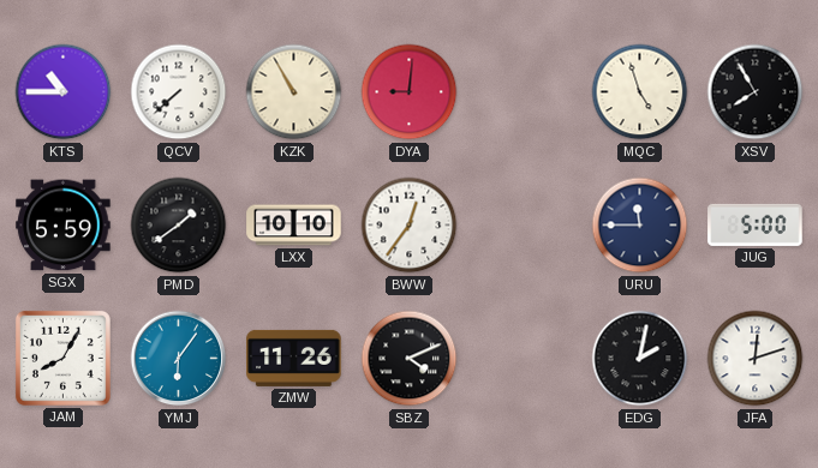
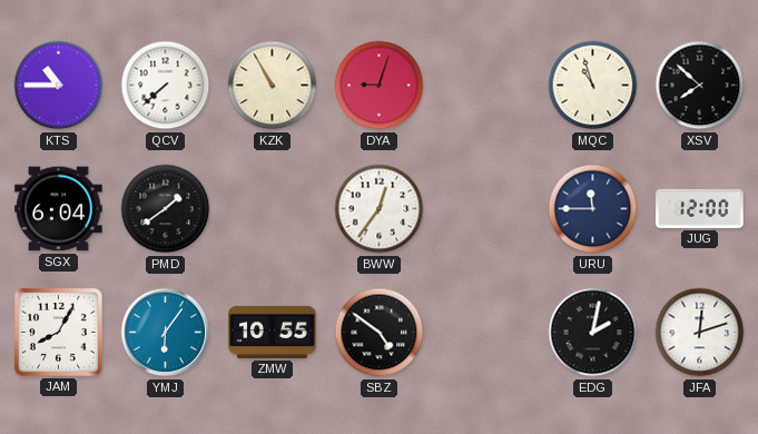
DYA: 9:01 -> 9:03 (380, 86)
MQC: 4:57 -> 10:57 (593, 86)
XSV: 7:55 -> 7:52 (700, 86)
SGX: 5:59 -> 6:04 (59, 209)
LXX: 10:10 -> none (294, 226)
JUG: 5:00 -> 12:00 (700, 208)
ZMW: 11:26 -> 10:55 (273, 332)
SBZ: 4:11 -> 4:51 (380, 333)
